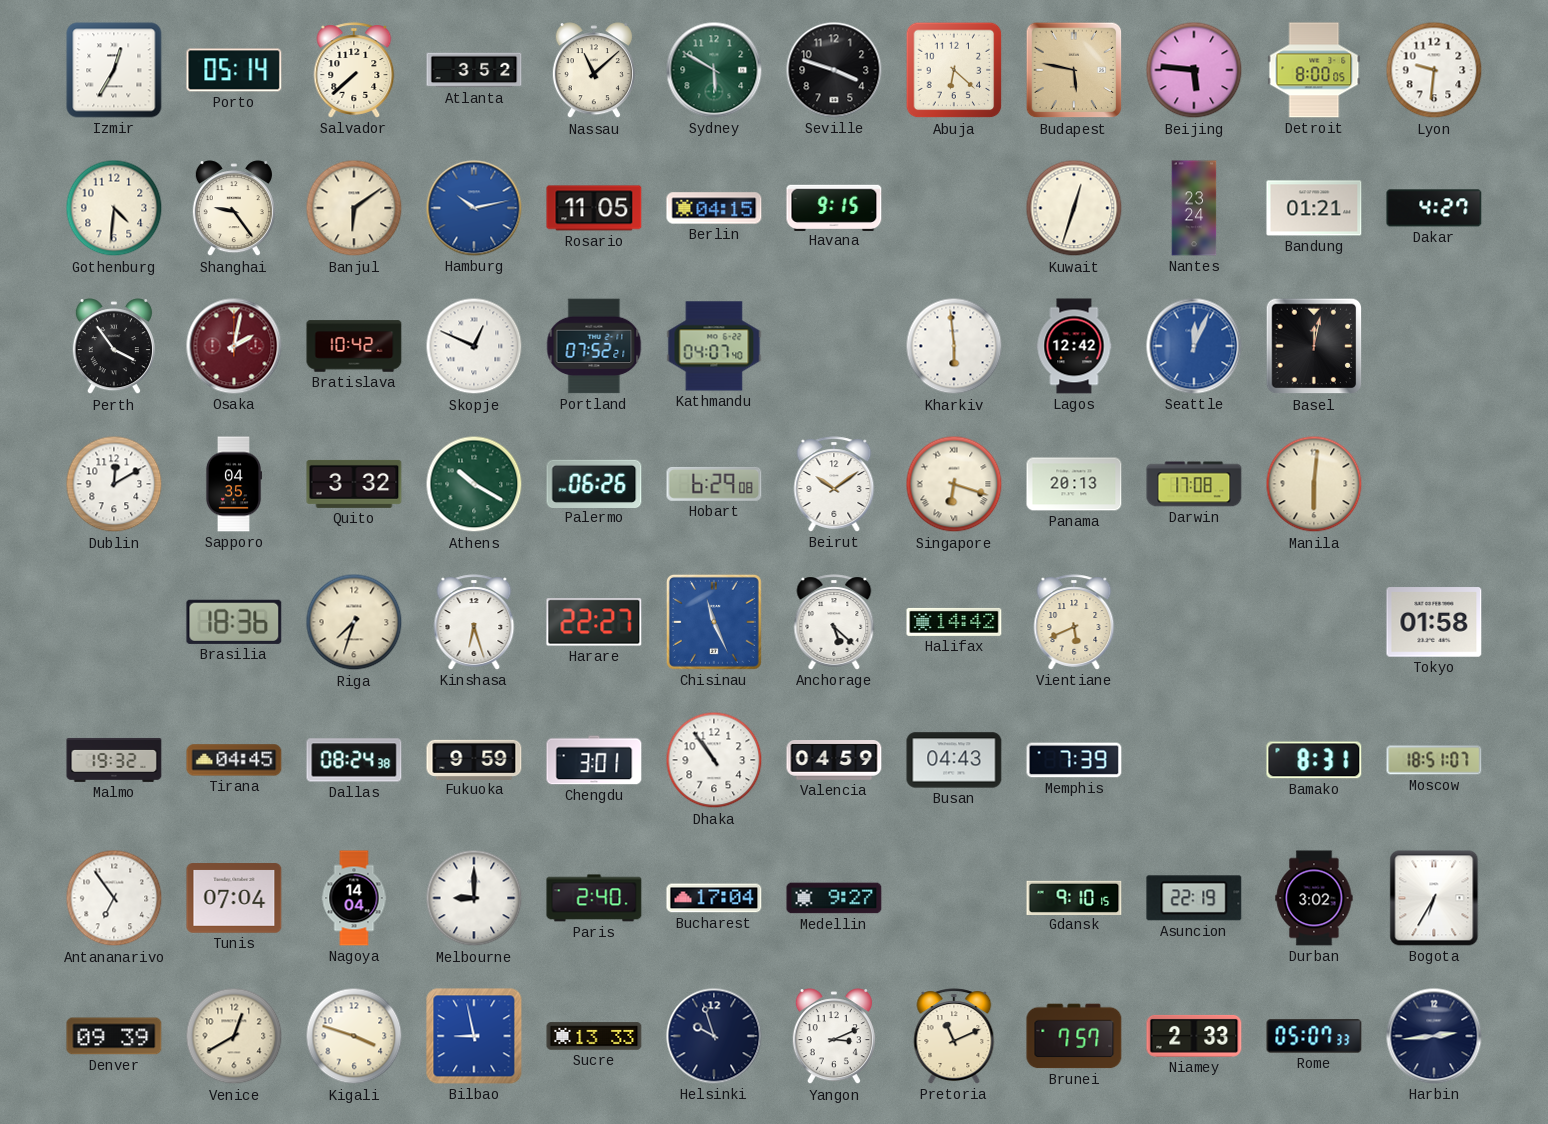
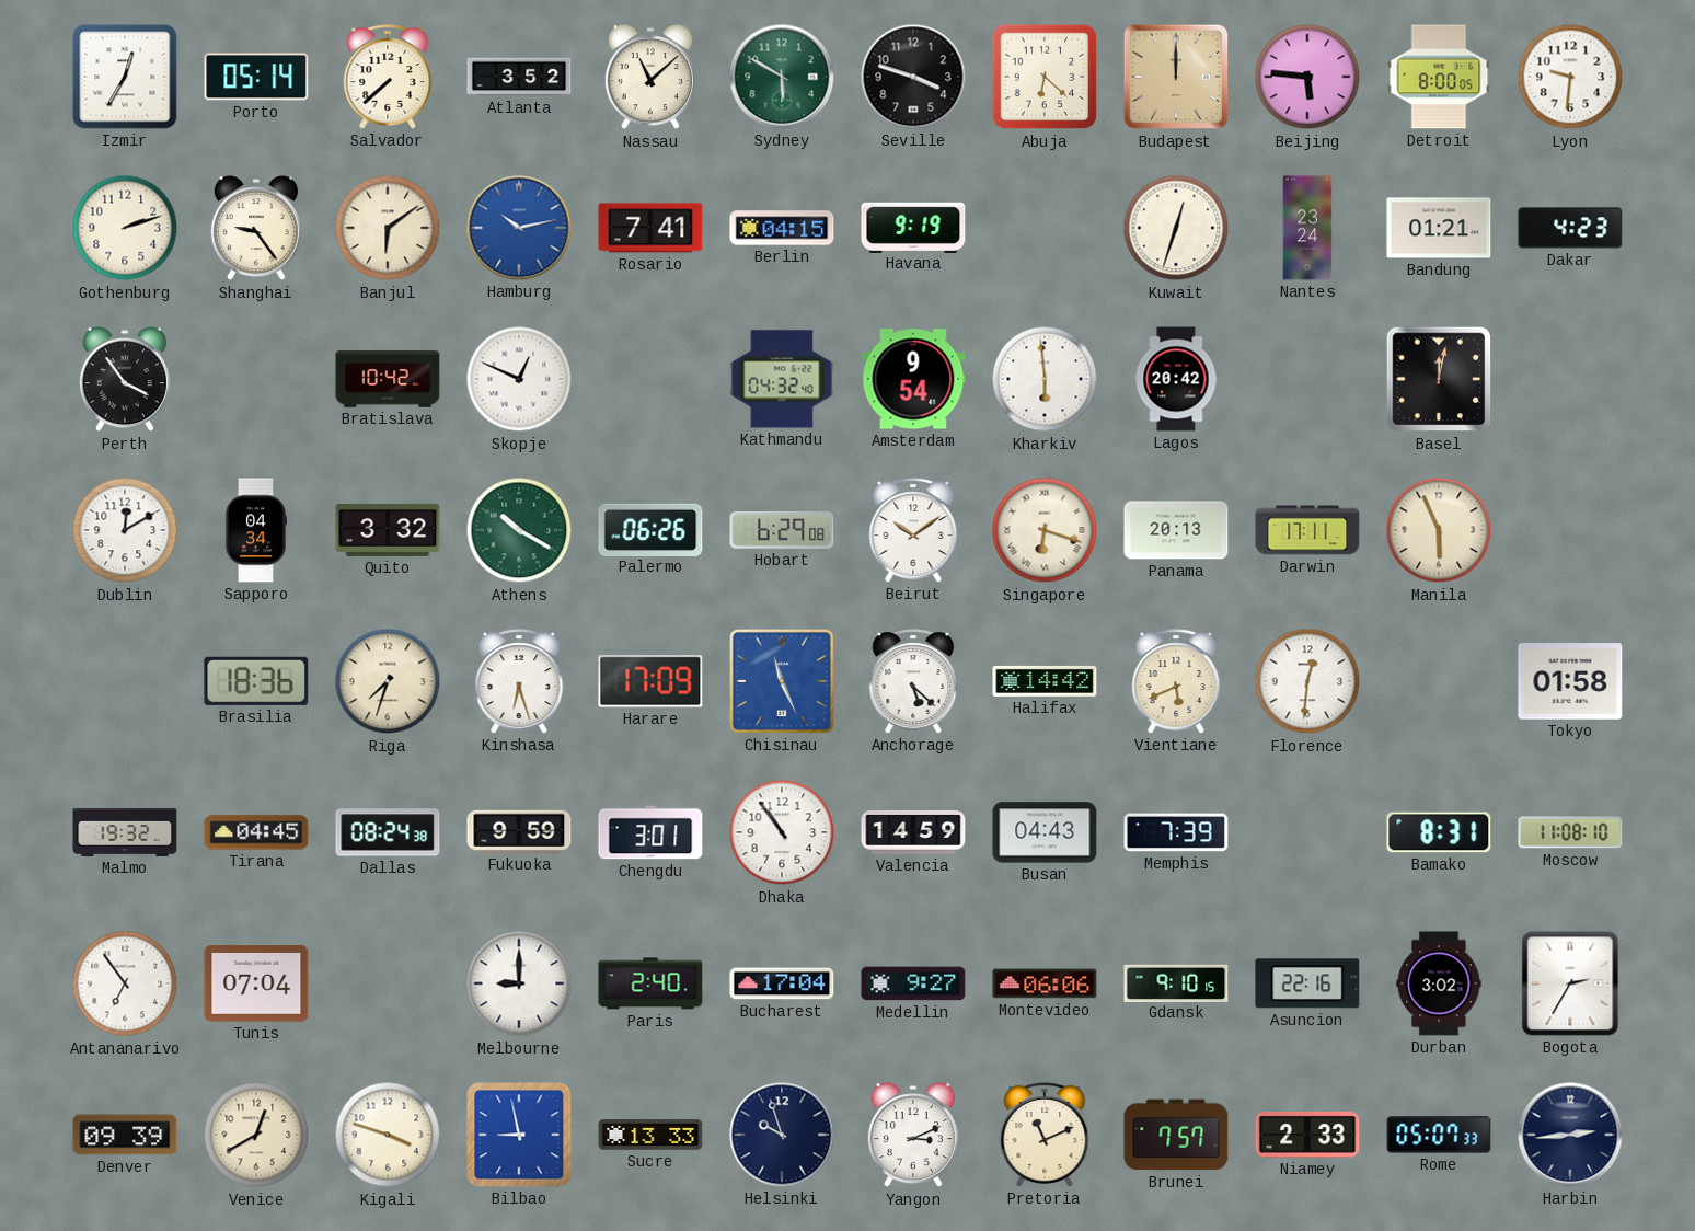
Budapest: 5:47 -> 12:00 (1176, 77)
Gothenburg: 4:31 -> 2:12 (125, 228)
Rosario: 11:05 -> 7:41 (650, 228)
Havana: 9:15 -> 9:19 (913, 227)
Dakar: 4:27 -> 4:23 (1570, 228)
Osaka: 2:02 -> none (234, 346)
Portland: 07:52 -> none (594, 346)
Kathmandu: 04:07 -> 04:32 (782, 379)
Amsterdam: none -> 9:54 (913, 379)
Lagos: 12:42 -> 20:42 (1176, 379)
Seattle: 12:04 -> none (1194, 346)
Sapporo: 04:35 -> 04:34 (256, 530)
Darwin: 17:08 -> 17:11 (1307, 530)
Manila: 6:01 -> 5:56 (1439, 530)
Harare: 22:27 -> 17:09 (650, 681)
Florence: none -> 12:31 (1307, 681)
Valencia: 04:59 -> 14:59 (913, 833)
Moscow: 18:51 -> 11:08 (1570, 832)
Nagoya: 14:04 -> none (354, 898)
Montevideo: none -> 06:06 (1045, 983)
Asuncion: 22:19 -> 22:16 (1307, 983)
Bogota: 6:35 -> 2:35 (1570, 983)
